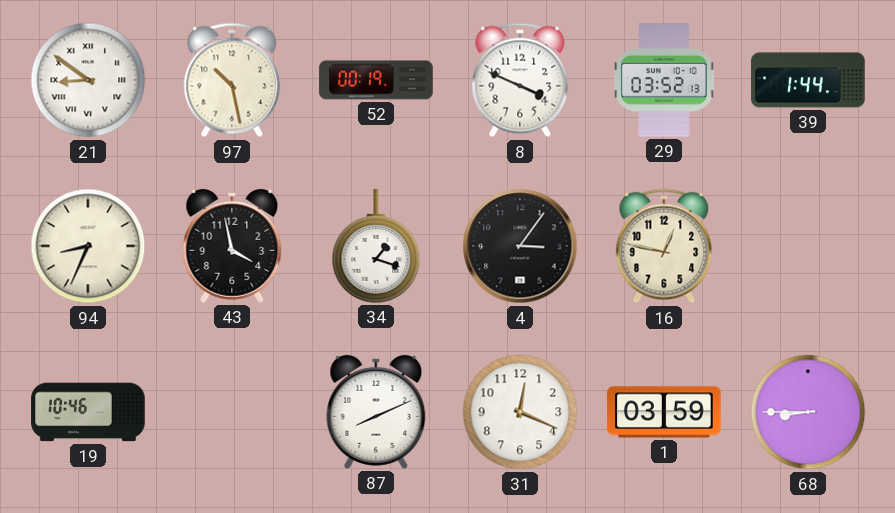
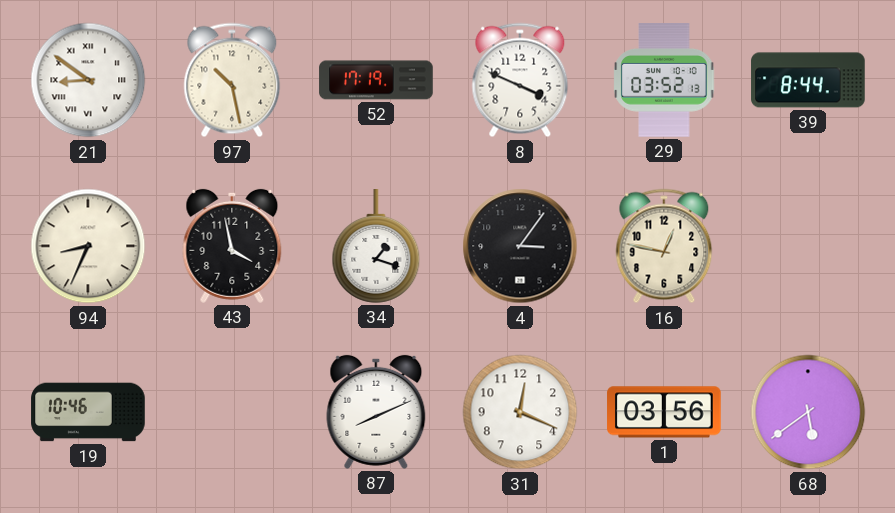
52: 00:19 -> 17:19 (376, 80)
39: 1:44 -> 8:44 (808, 80)
1: 03:59 -> 03:56 (664, 412)
68: 8:45 -> 5:39 (808, 412)
